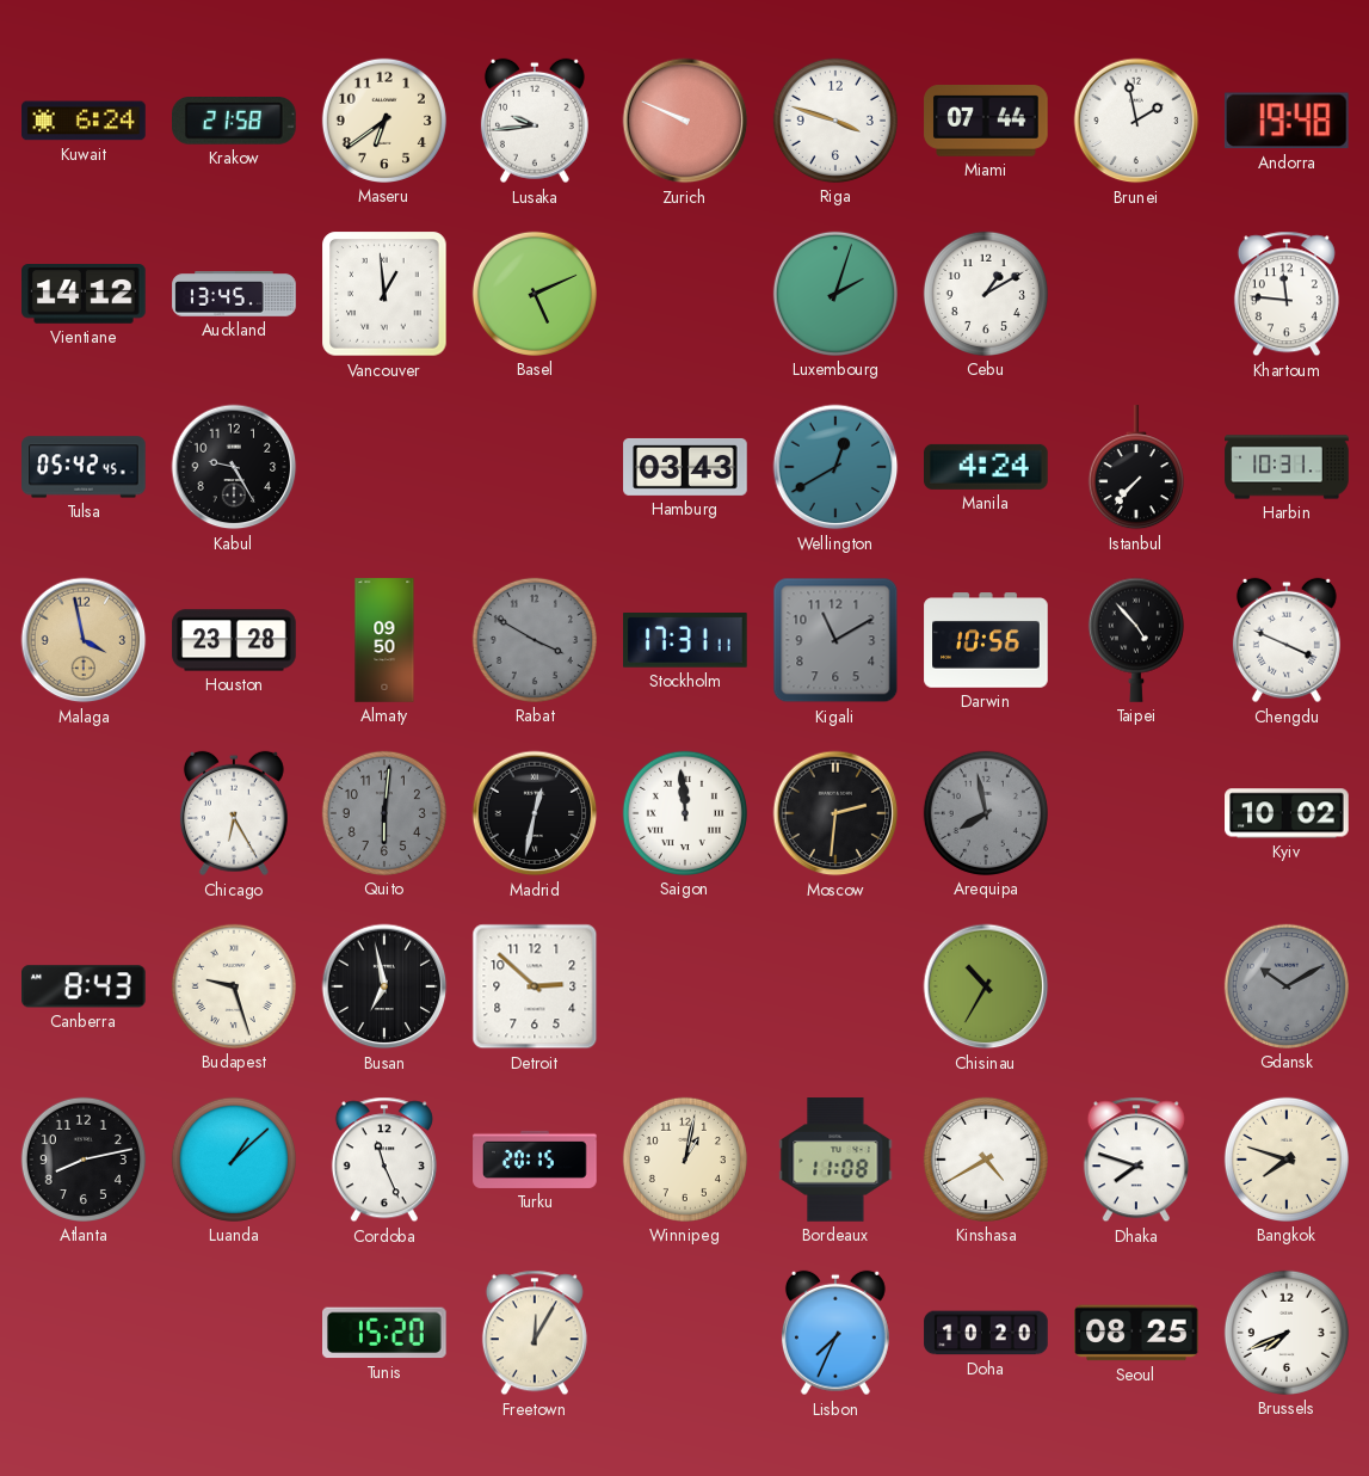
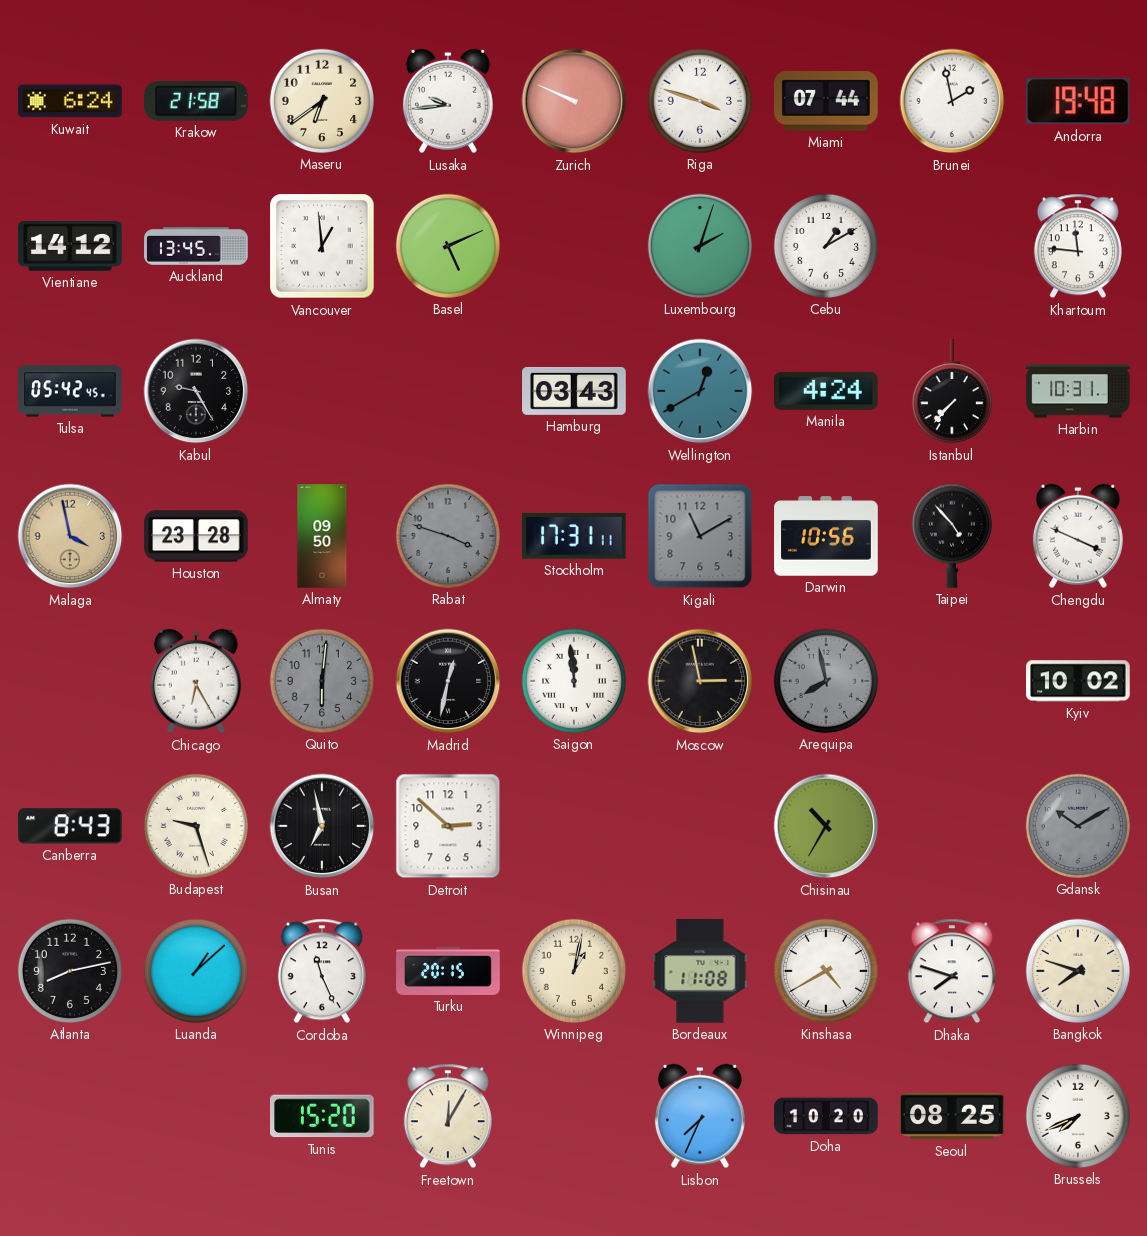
Rabat: 3:50 -> 3:48 (448, 536)
Moscow: 2:31 -> 2:58 (700, 681)
